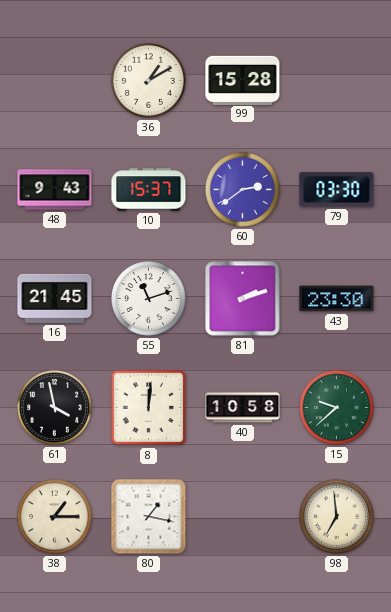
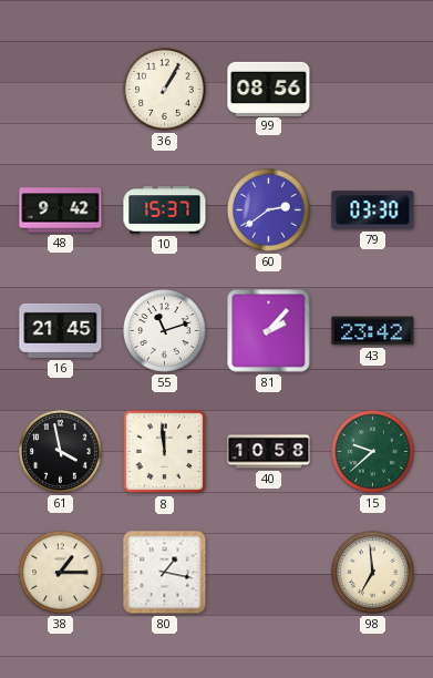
36: 1:10 -> 1:05 (165, 90)
99: 15:28 -> 08:56 (269, 89)
48: 9:43 -> 9:42 (61, 210)
81: 2:12 -> 2:07 (269, 331)
43: 23:30 -> 23:42 (373, 331)
8: 12:01 -> 11:59 (165, 452)
